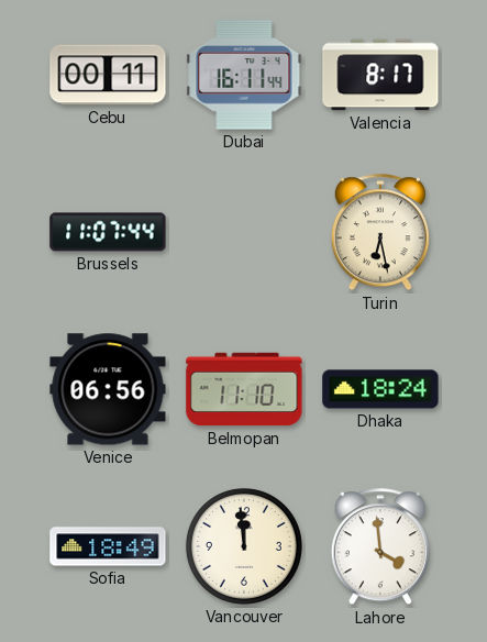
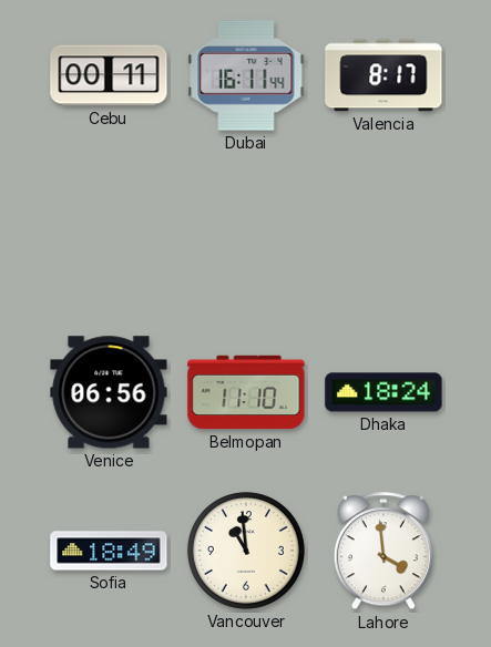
Brussels: 11:07 -> none (108, 232)
Turin: 6:28 -> none (380, 233)
Vancouver: 11:59 -> 10:59 (246, 551)
